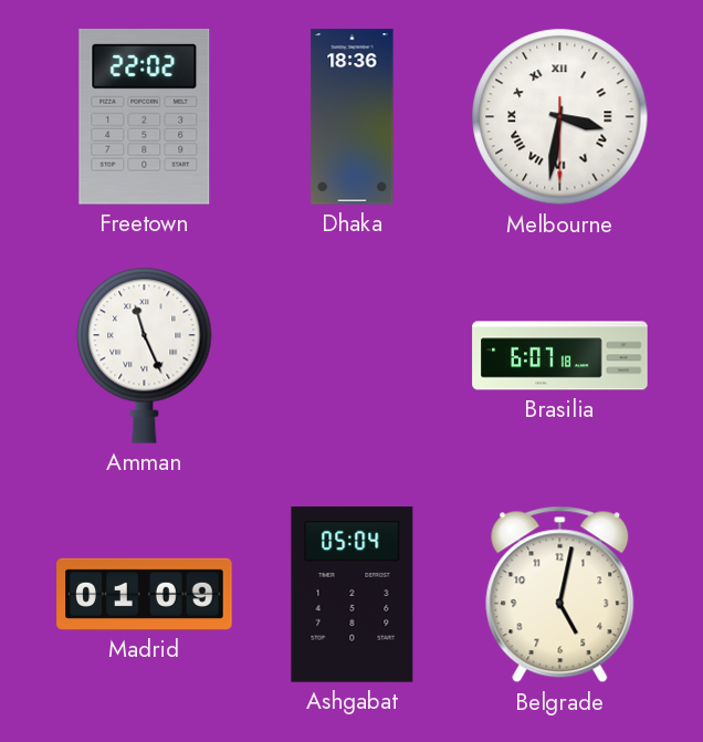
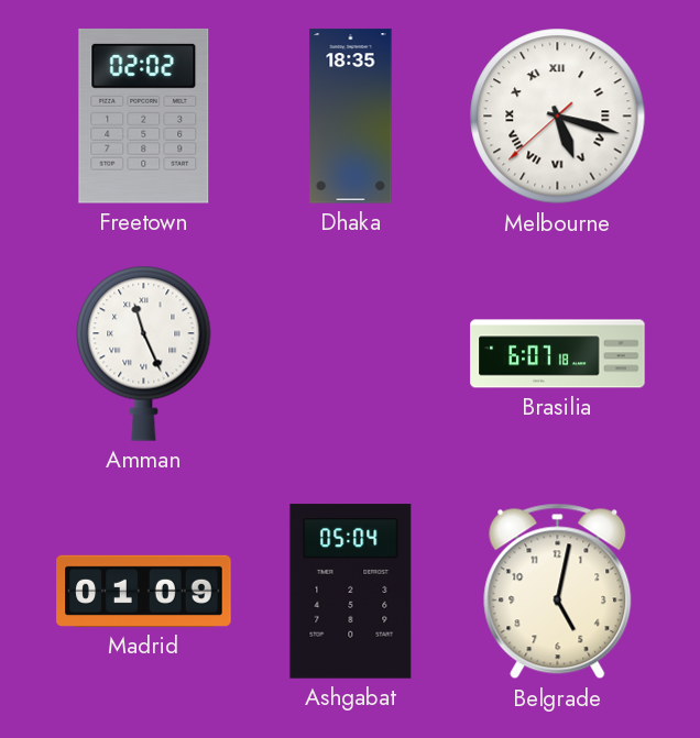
Freetown: 22:02 -> 02:02 (144, 117)
Dhaka: 18:36 -> 18:35 (351, 117)
Melbourne: 3:31 -> 5:17 (558, 117)
